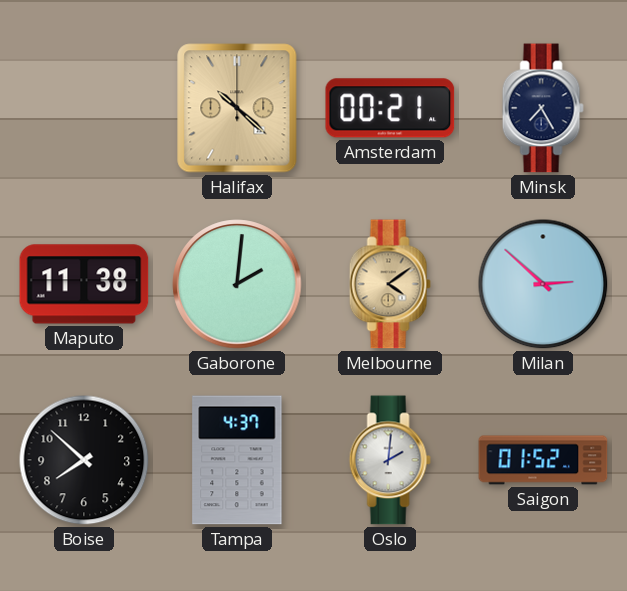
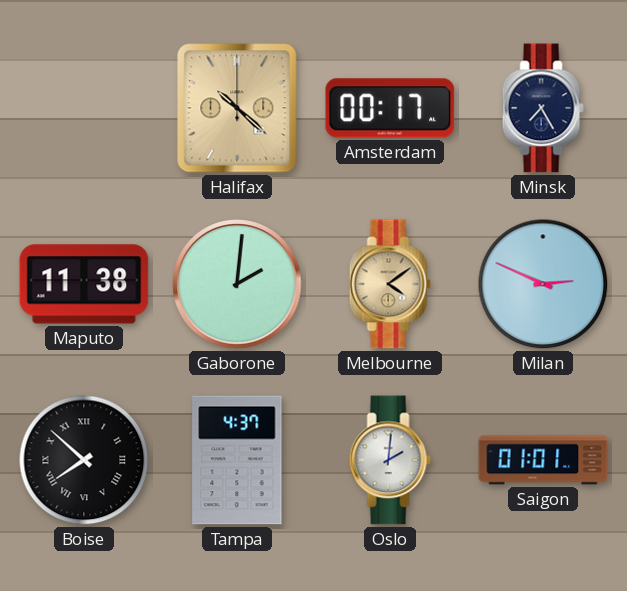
Amsterdam: 00:21 -> 00:17 (390, 108)
Milan: 2:52 -> 2:49 (543, 284)
Boise numerals: Arabic -> Roman (84, 460)
Saigon: 01:52 -> 01:01 (543, 460)
